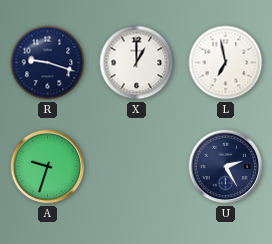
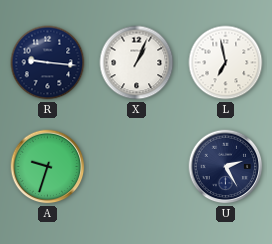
R: 9:18 -> 9:16 (48, 63)
X: 1:00 -> 1:04 (137, 63)
